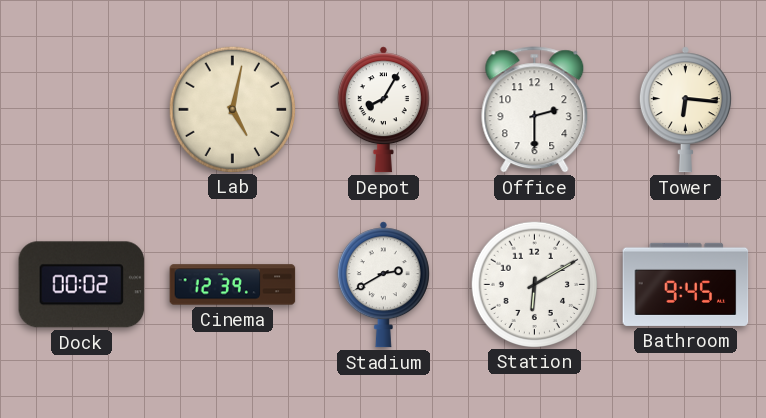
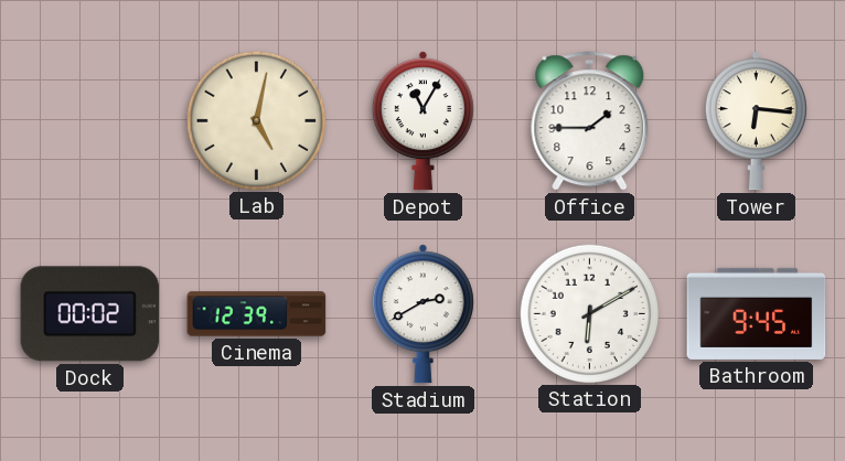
Depot: 8:05 -> 11:05 (422, 121)
Office: 2:30 -> 1:45 (590, 121)
